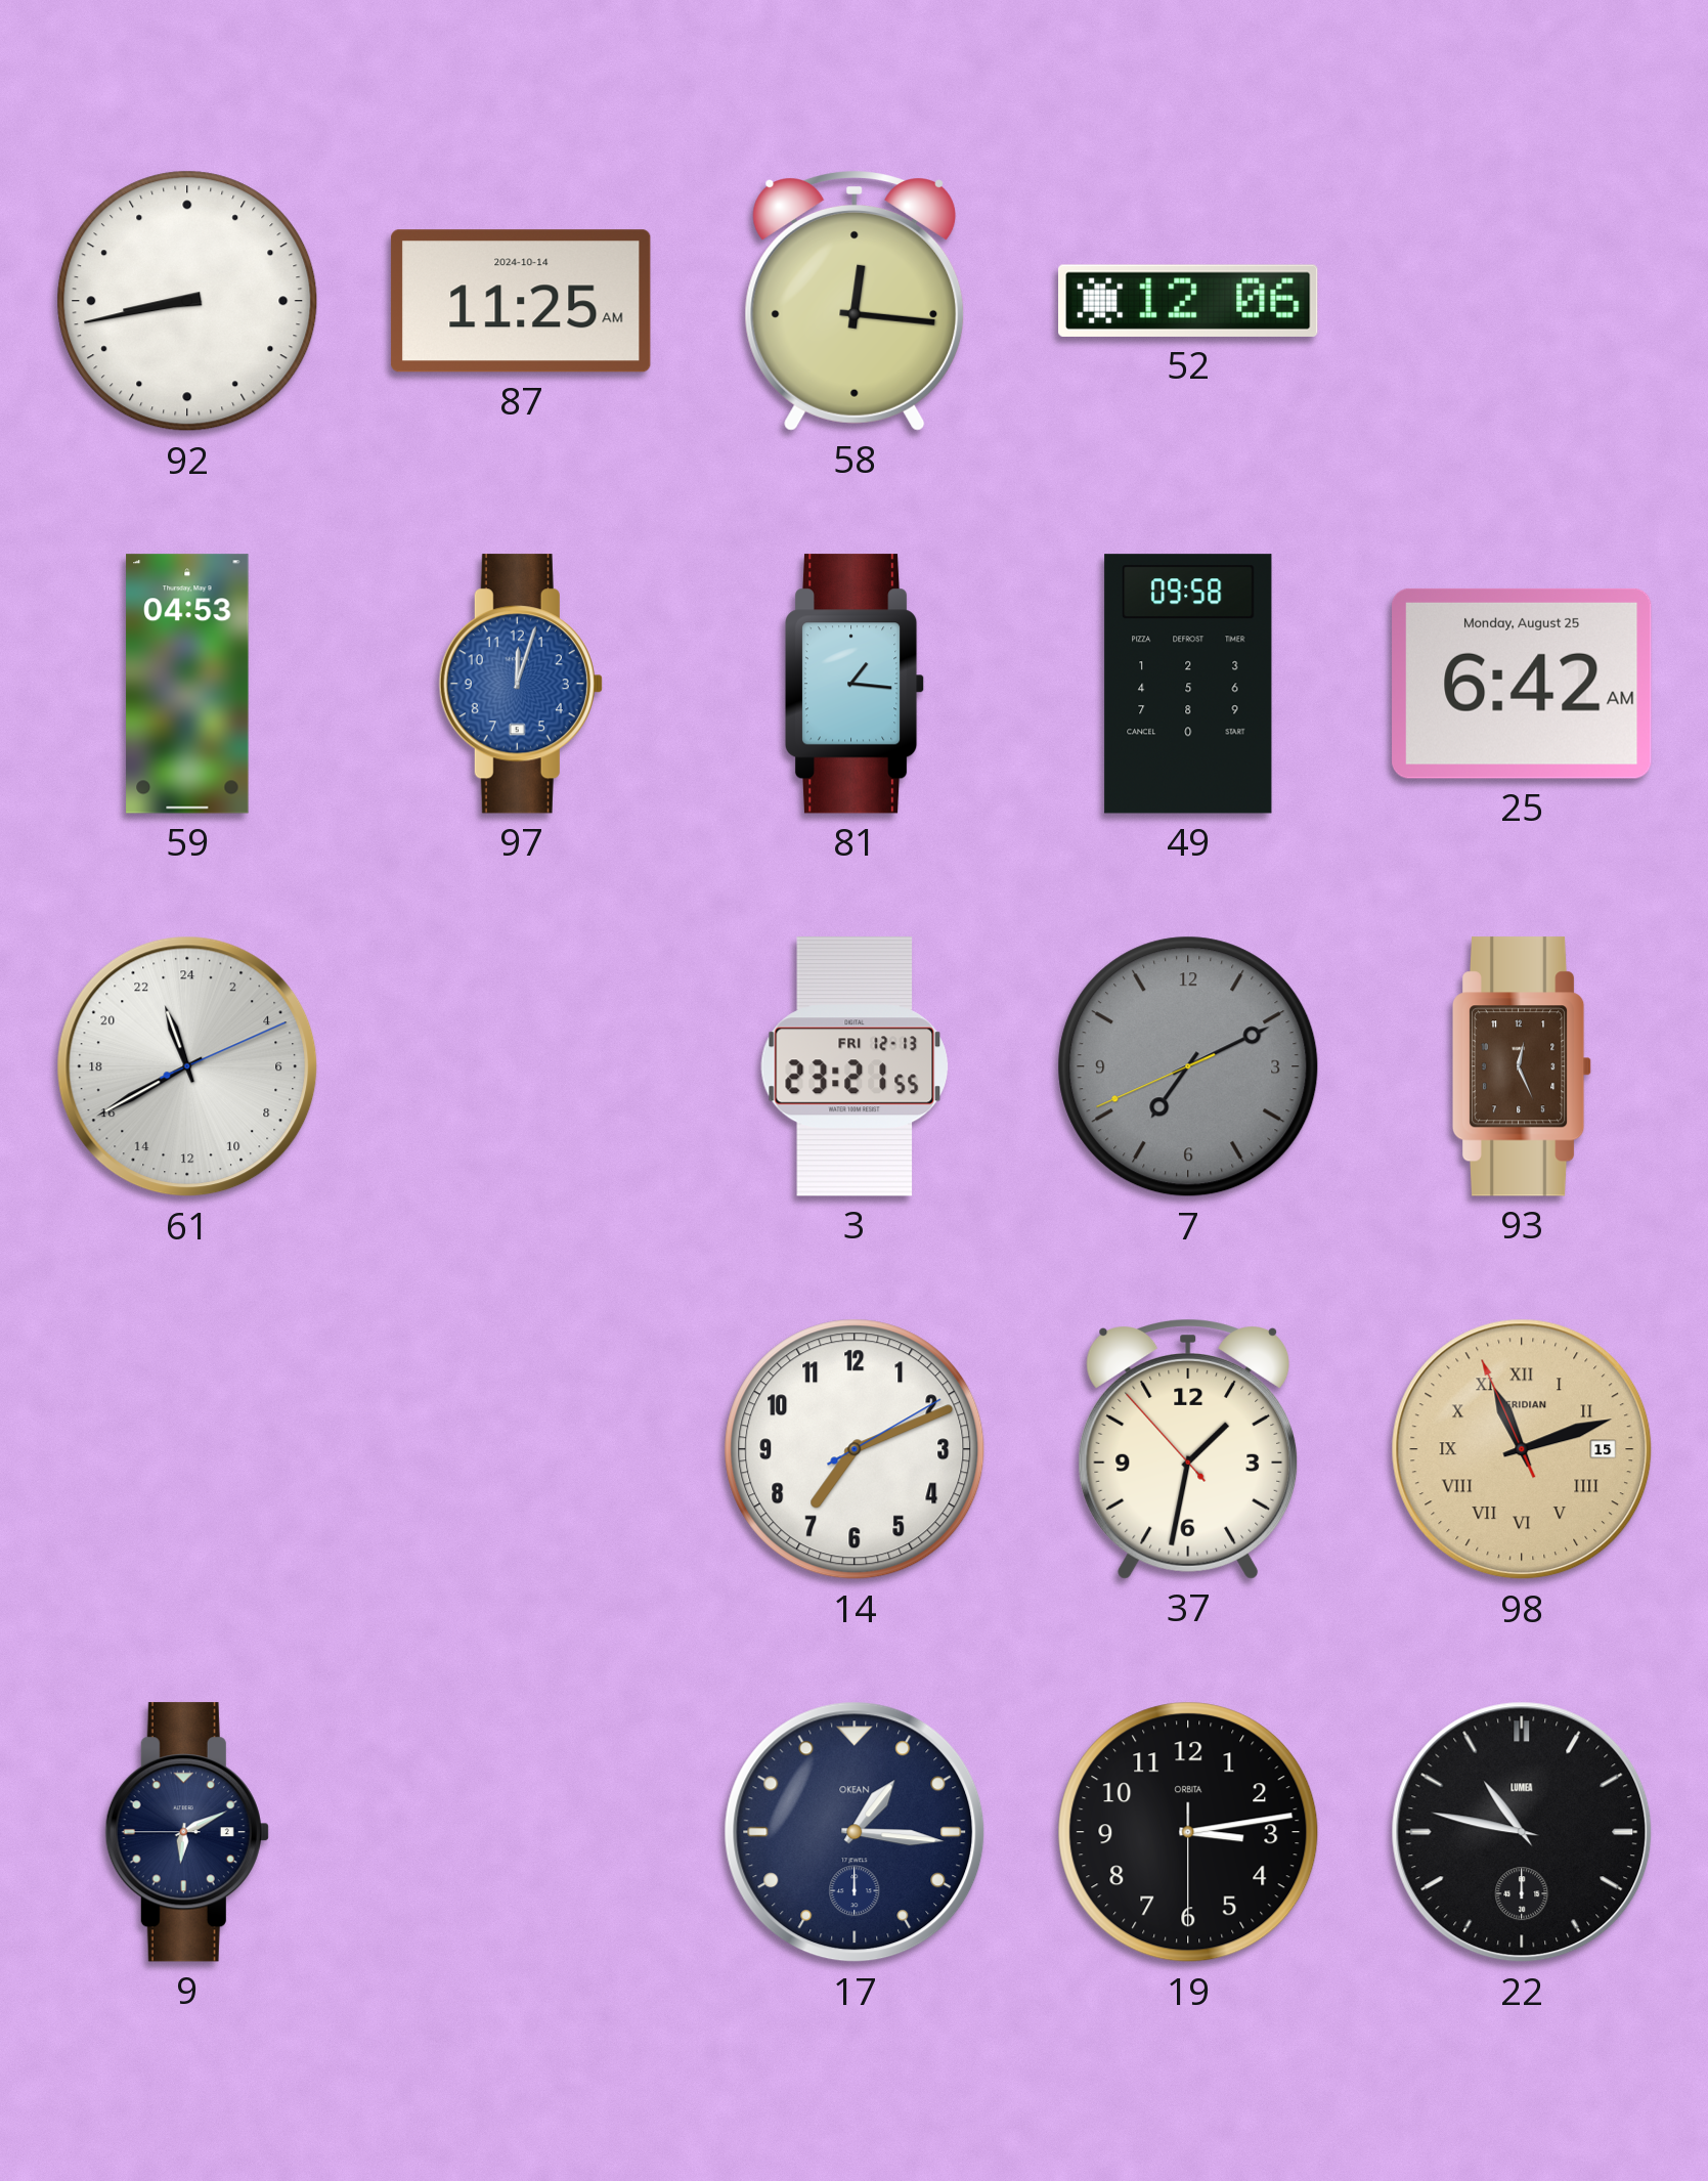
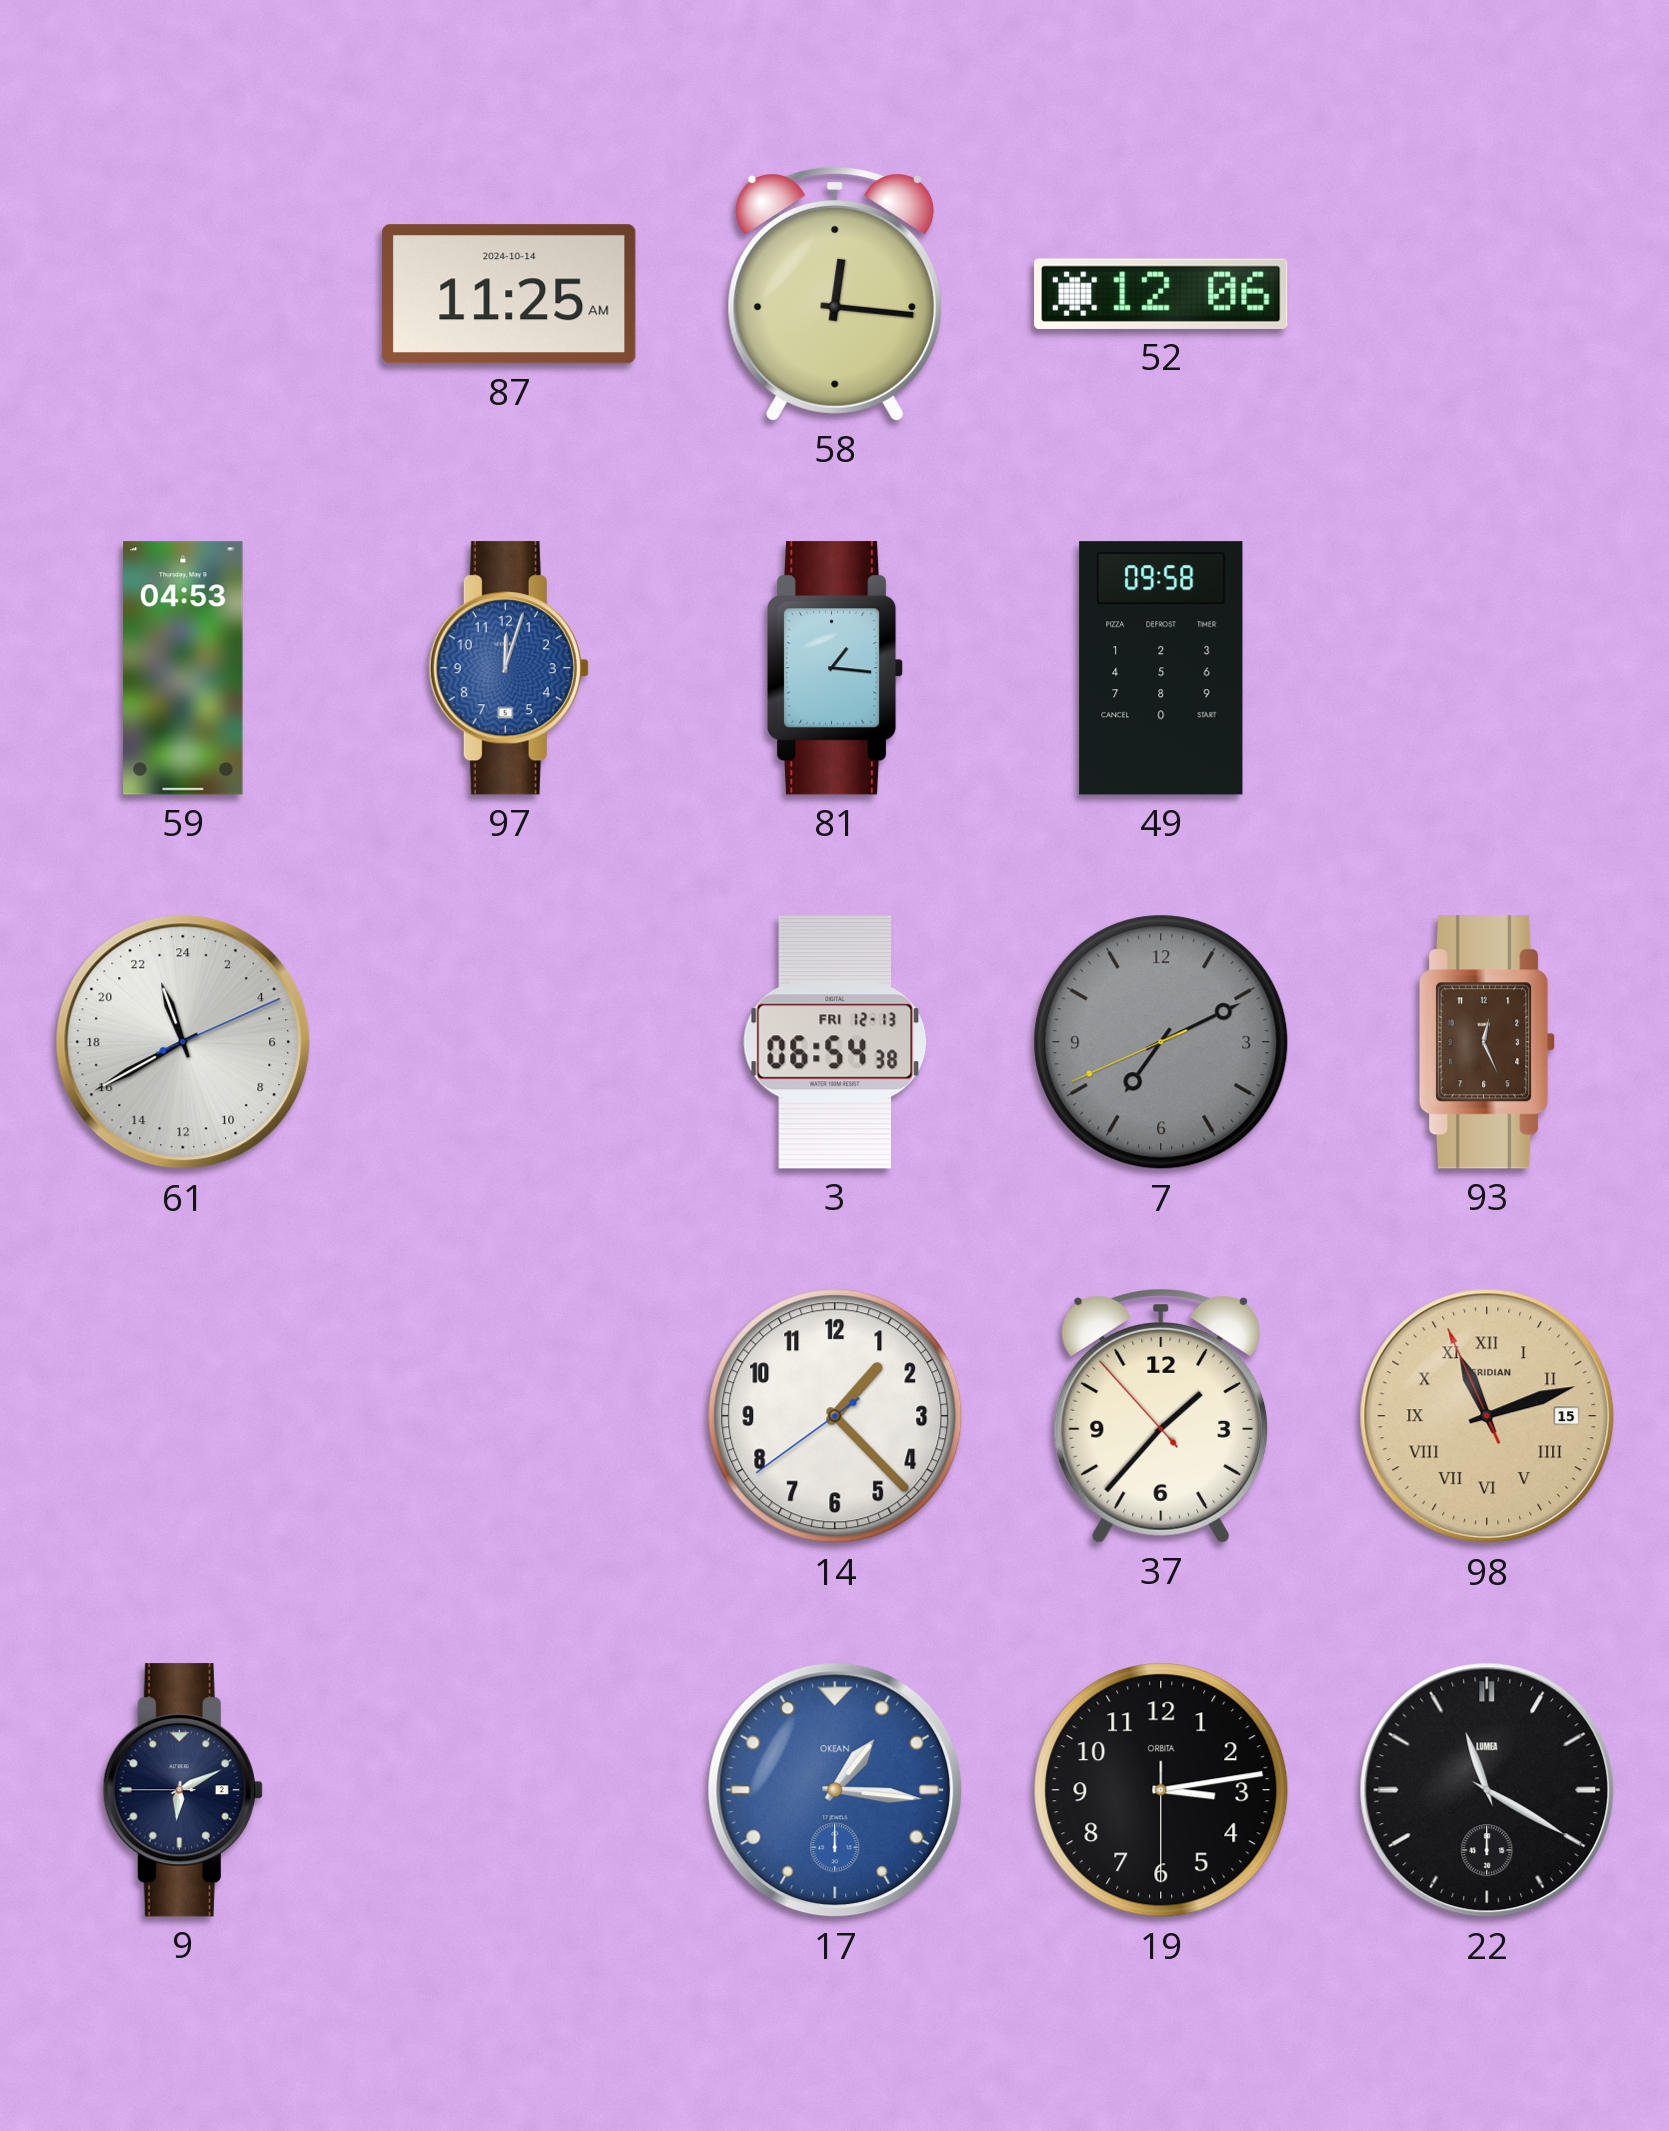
92: 8:43 -> none (187, 301)
25: 6:42 -> none (1522, 684)
3: 23:21 -> 06:54 (834, 1042)
14: 7:11 -> 1:22 (835, 1416)
37: 1:31 -> 1:36 (1161, 1416)
17 dial: navy -> blue (835, 1790)
22: 10:47 -> 11:20 (1487, 1790)
